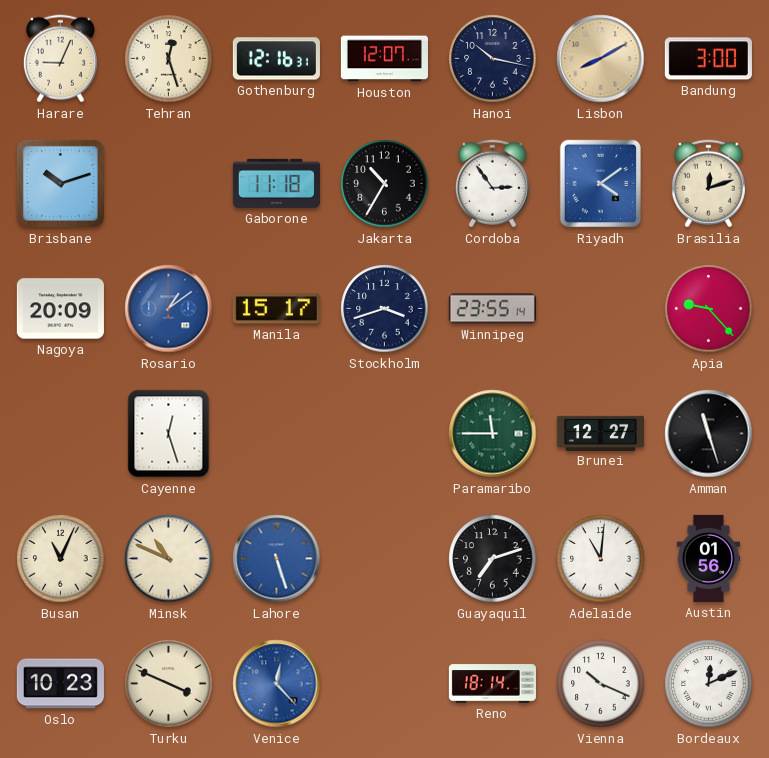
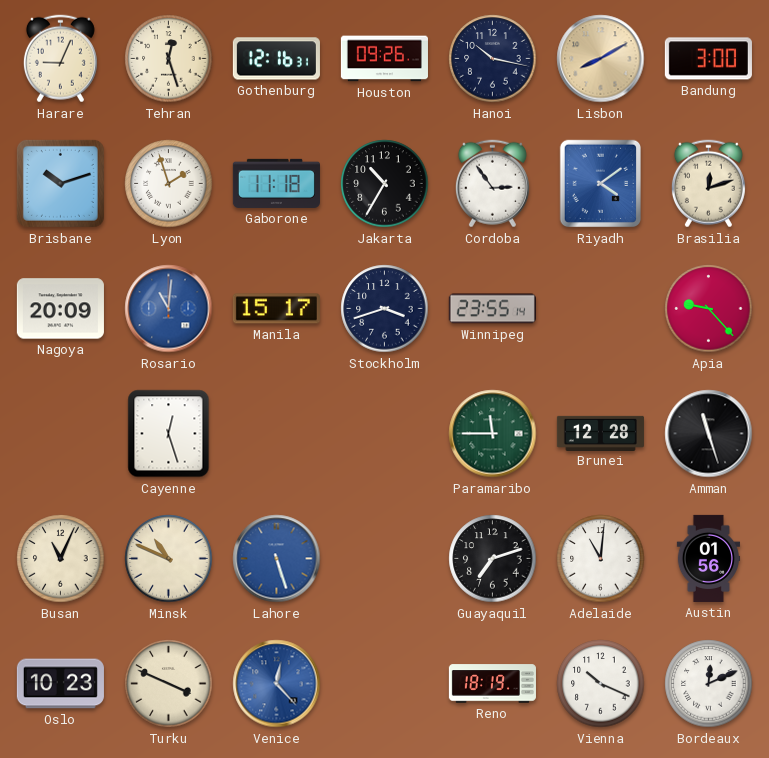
Houston: 12:07 -> 09:26 (384, 59)
Lyon: none -> 1:57 (169, 184)
Rosario: 1:09 -> 11:01 (169, 309)
Brunei: 12:27 -> 12:28 (600, 433)
Reno: 18:14 -> 18:19 (492, 684)
